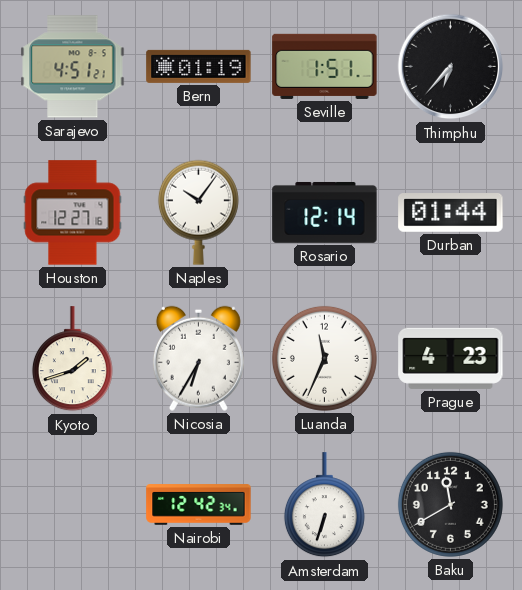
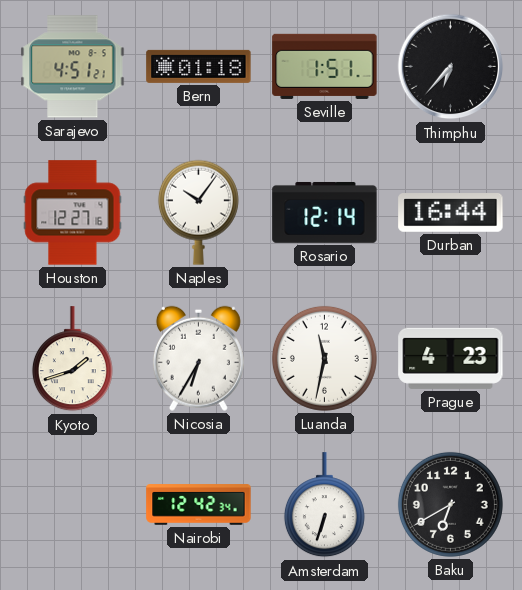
Bern: 01:19 -> 01:18 (199, 66)
Durban: 01:44 -> 16:44 (451, 213)
Luanda: 11:34 -> 11:32 (324, 358)
Baku: 11:40 -> 6:40 (450, 504)
